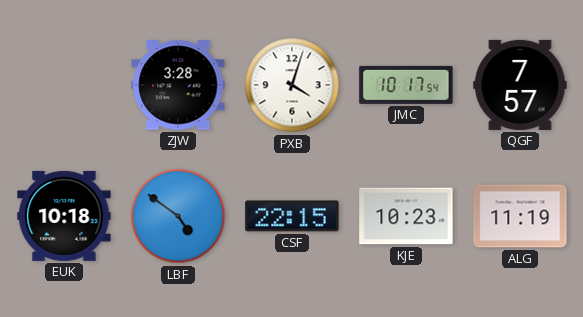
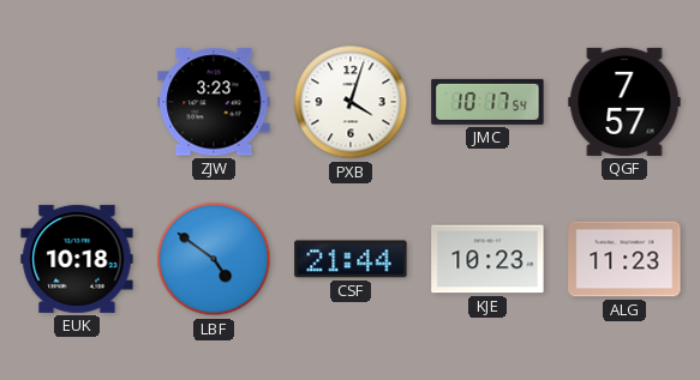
ZJW: 3:28 -> 3:23 (214, 102)
CSF: 22:15 -> 21:44 (351, 259)
ALG: 11:19 -> 11:23 (624, 259)
